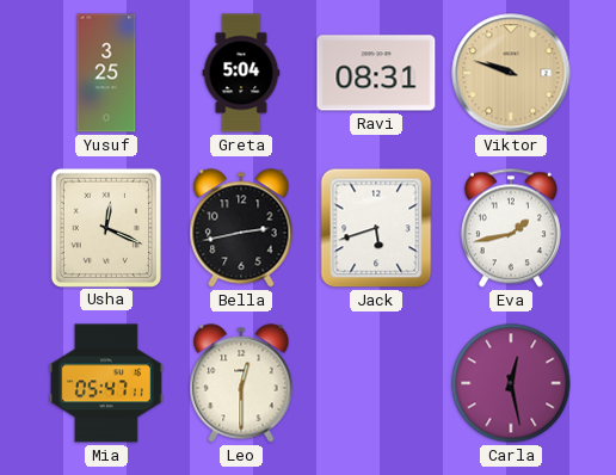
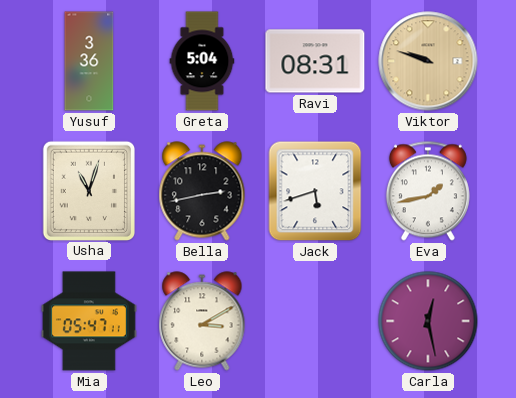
Yusuf: 3:25 -> 3:36 (89, 61)
Usha: 12:19 -> 11:03 (88, 190)
Leo: 12:30 -> 3:10 (202, 321)
